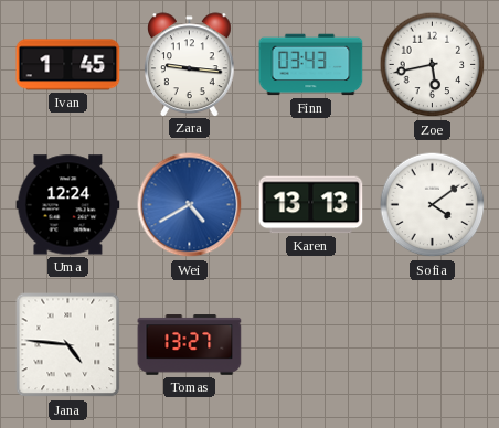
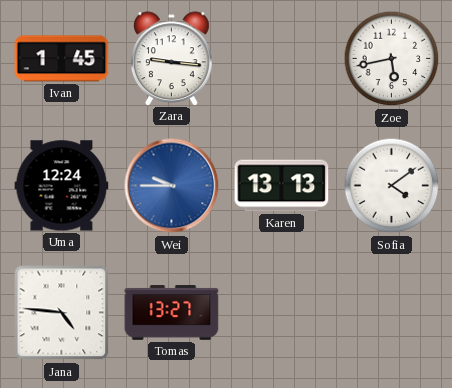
Finn: 03:43 -> none (311, 65)
Wei: 4:40 -> 9:45 (172, 186)
